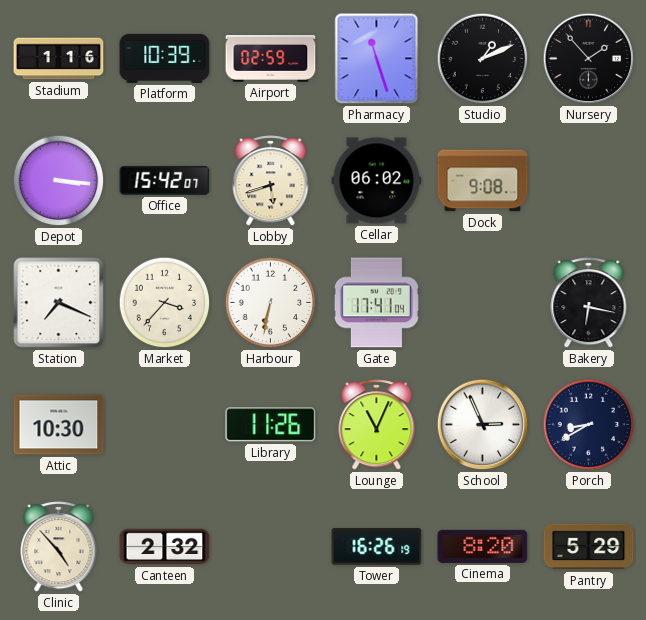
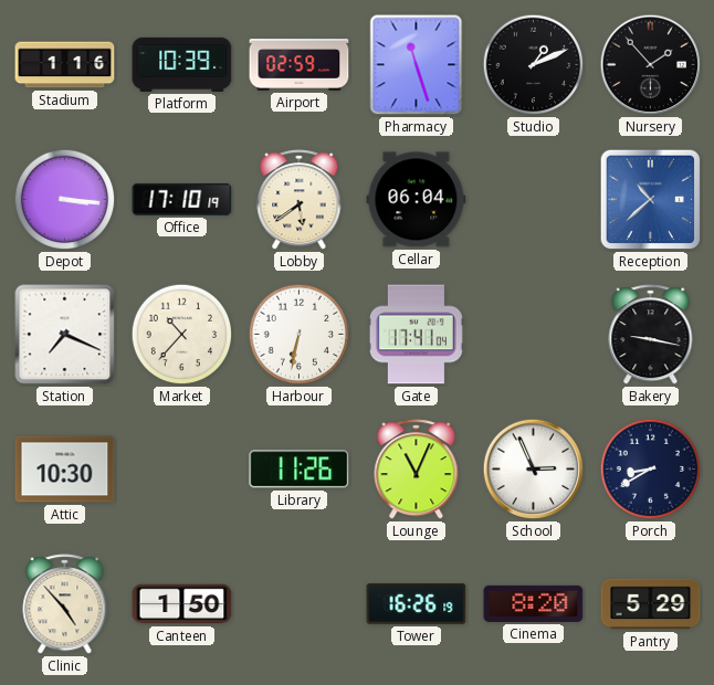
Office: 15:42 -> 17:10 (182, 199)
Lobby: 5:42 -> 5:39 (300, 200)
Cellar: 06:02 -> 06:04 (417, 200)
Dock: 9:08 -> none (483, 181)
Reception: none -> 10:38 (651, 200)
Market: 3:37 -> 10:37 (182, 335)
Bakery: 6:17 -> 9:17 (651, 335)
Canteen: 2:32 -> 1:50 (182, 604)
